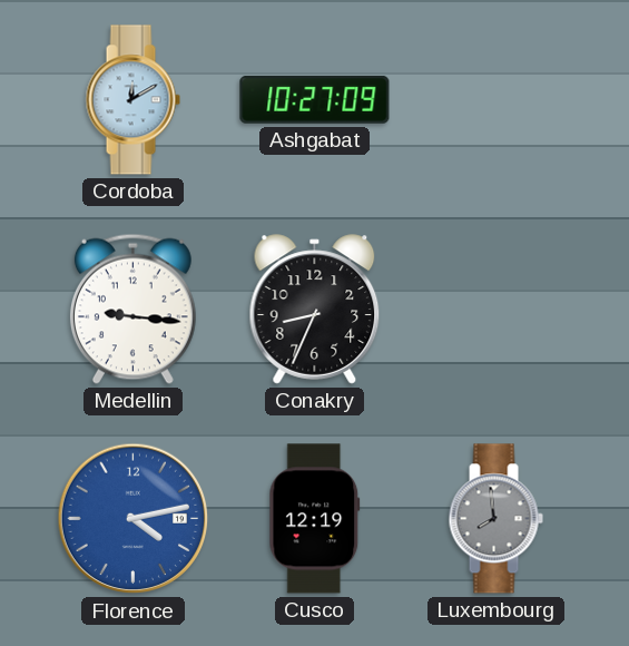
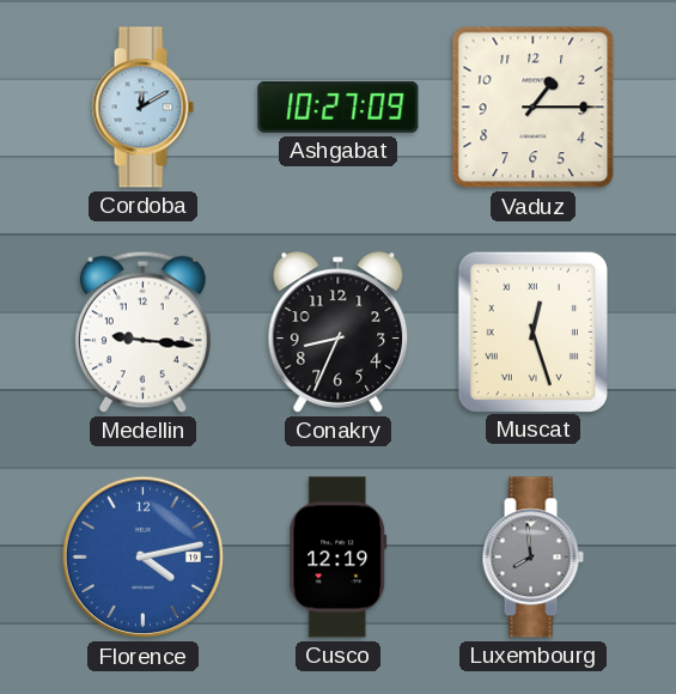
Vaduz: none -> 1:15 (534, 108)
Muscat: none -> 12:27 (532, 331)
